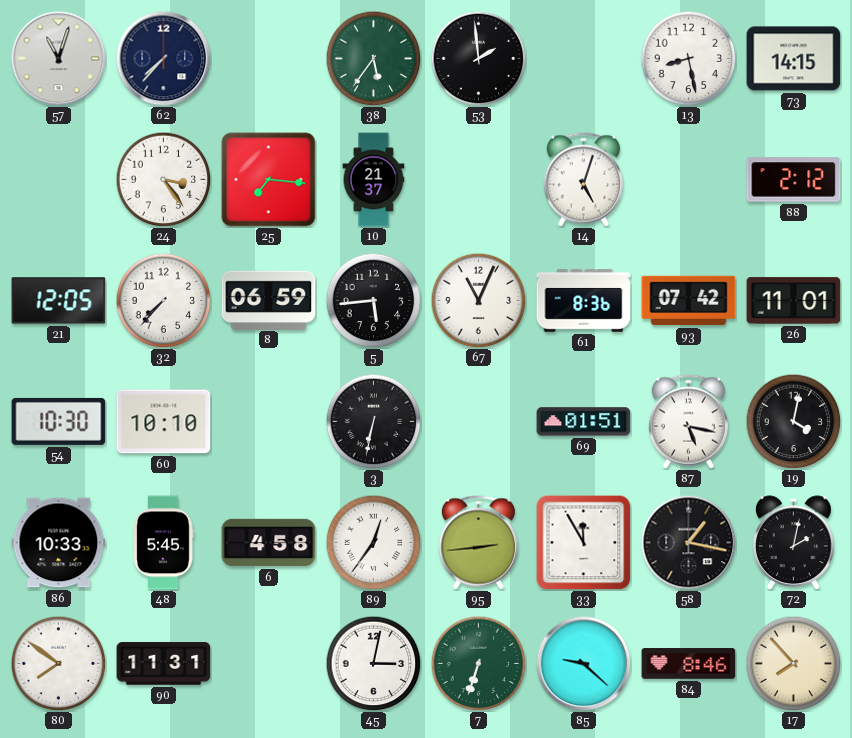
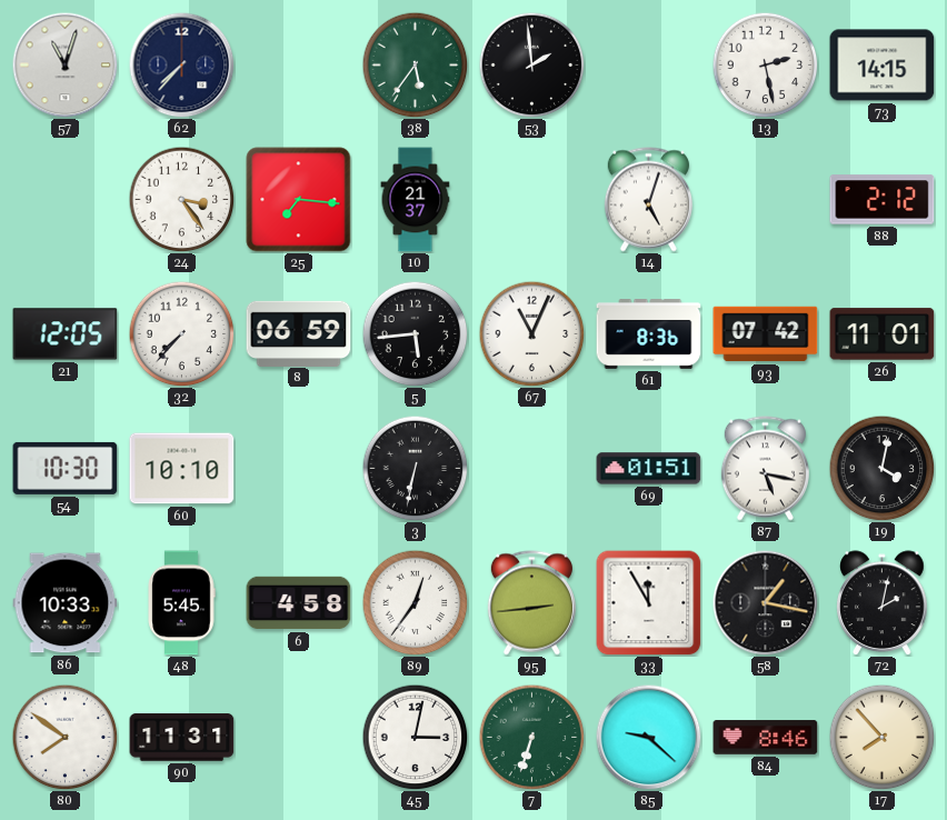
13: 8:28 -> 2:28 (765, 64)
